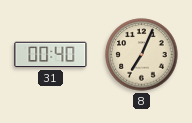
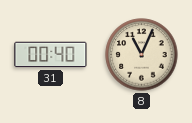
8: 7:04 -> 11:04 (142, 55)
